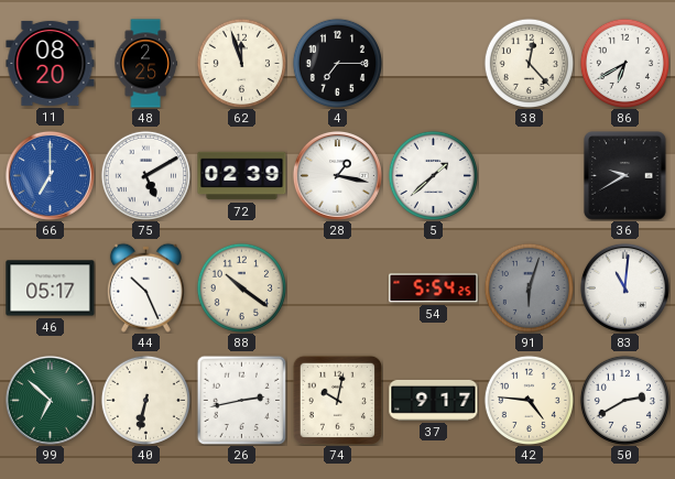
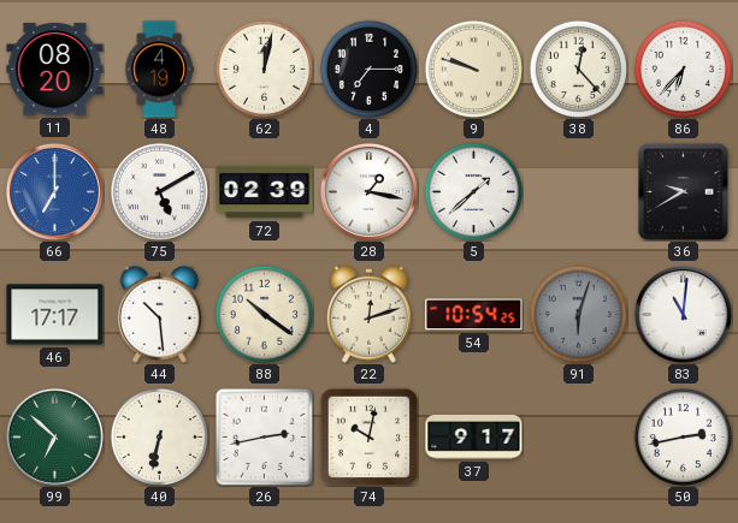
48: 2:25 -> 4:19 (159, 70)
62: 11:57 -> 12:02 (264, 69)
9: none -> 9:48 (473, 69)
86: 6:40 -> 6:37 (683, 69)
46: 05:17 -> 17:17 (55, 315)
44: 10:26 -> 10:29 (159, 314)
22: none -> 12:12 (368, 314)
54: 5:54 -> 10:54 (474, 315)
42: 4:46 -> none (529, 400)
50: 2:40 -> 2:43 (683, 436)
